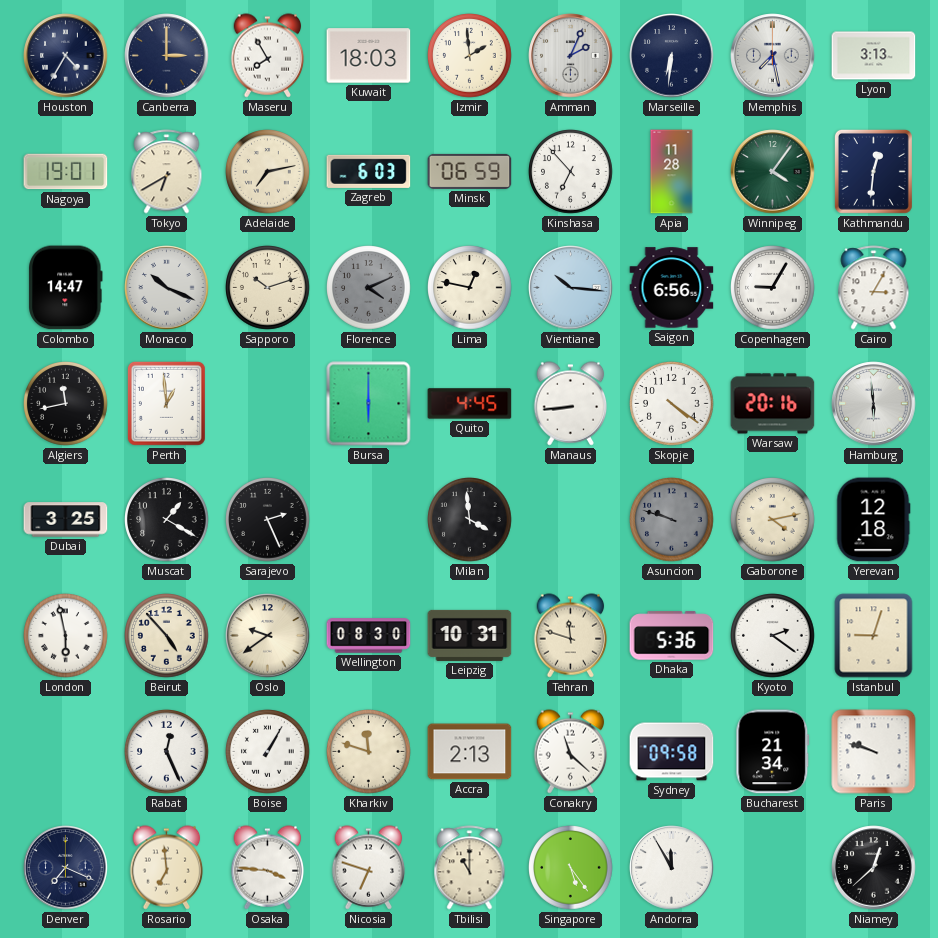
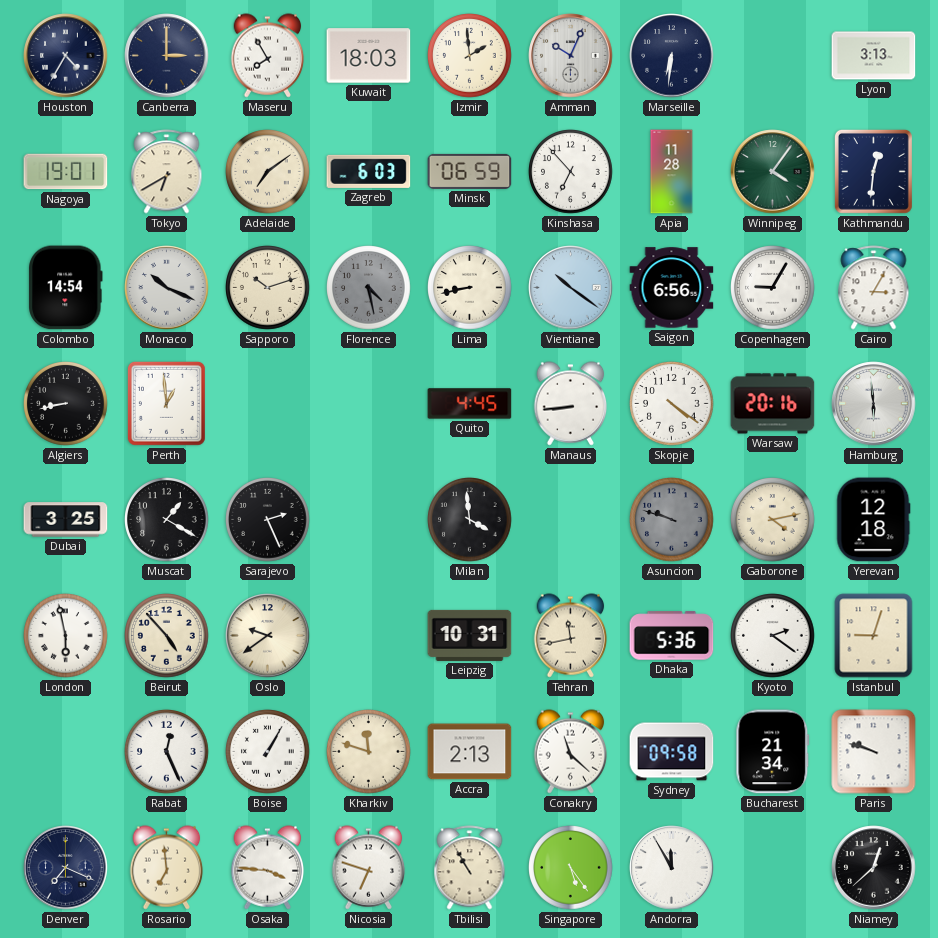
Amman: 2:04 -> 10:04 (571, 56)
Memphis: 7:28 -> none (773, 56)
Adelaide: 7:13 -> 7:09 (268, 172)
Colombo: 14:47 -> 14:54 (66, 288)
Florence: 4:11 -> 4:28 (369, 288)
Lima: 12:47 -> 8:43 (470, 288)
Vientiane: 10:16 -> 10:21 (571, 288)
Algiers: 11:43 -> 8:43 (66, 404)
Bursa: 6:00 -> none (369, 404)
Wellington: 08:30 -> none (369, 636)
Tehran: 11:48 -> 11:43 (571, 636)
Tbilisi: 11:00 -> 10:55 (470, 868)
